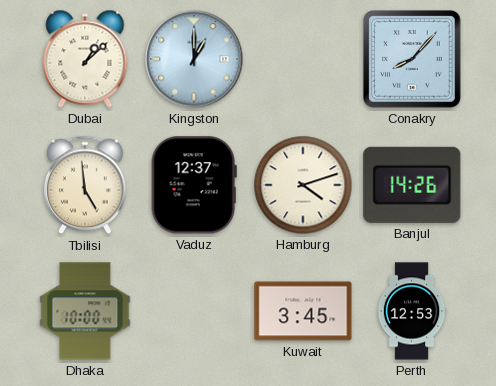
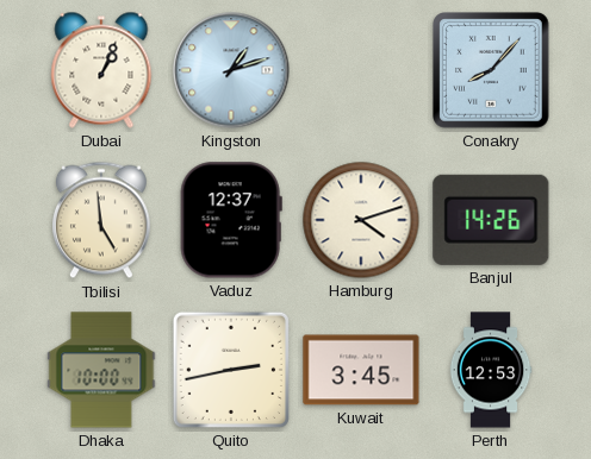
Dubai: 1:08 -> 1:04 (101, 70)
Kingston: 1:00 -> 1:12 (231, 70)
Quito: none -> 2:43 (231, 370)
